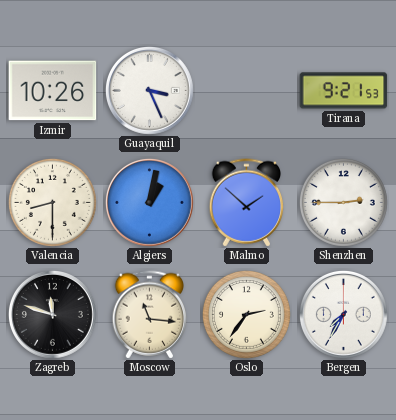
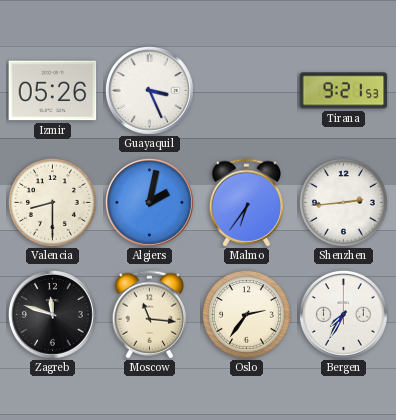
Izmir: 10:26 -> 05:26 (53, 91)
Algiers: 1:02 -> 2:02 (149, 202)
Malmo: 1:52 -> 6:36 (247, 203)
Shenzhen: 2:45 -> 2:44 (343, 202)
